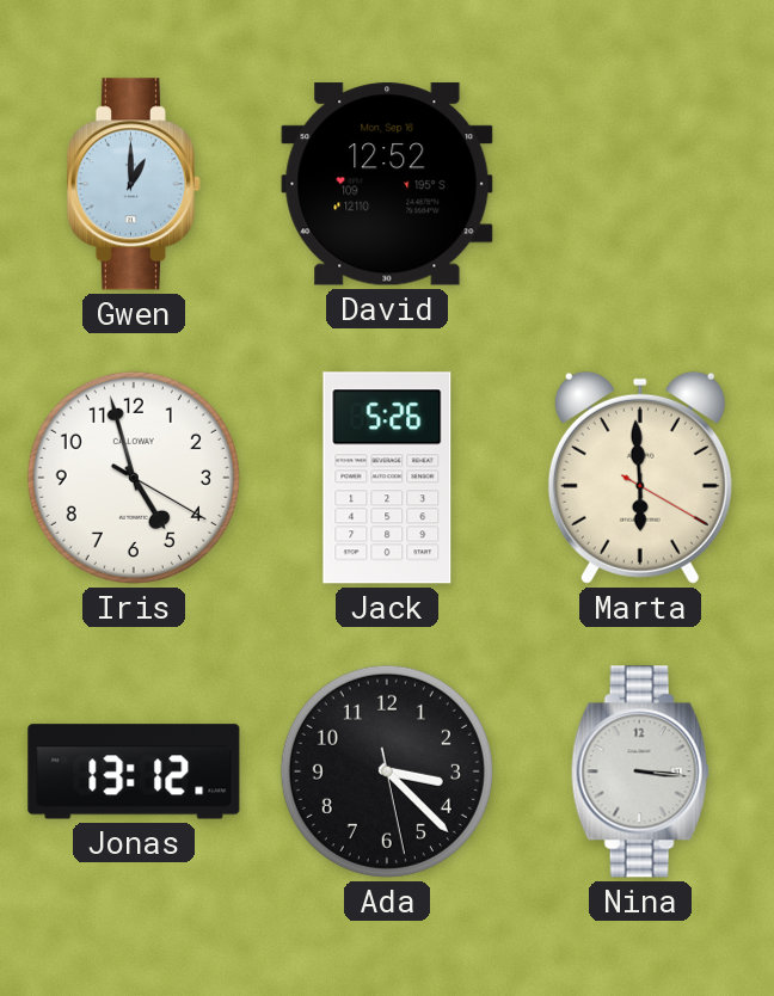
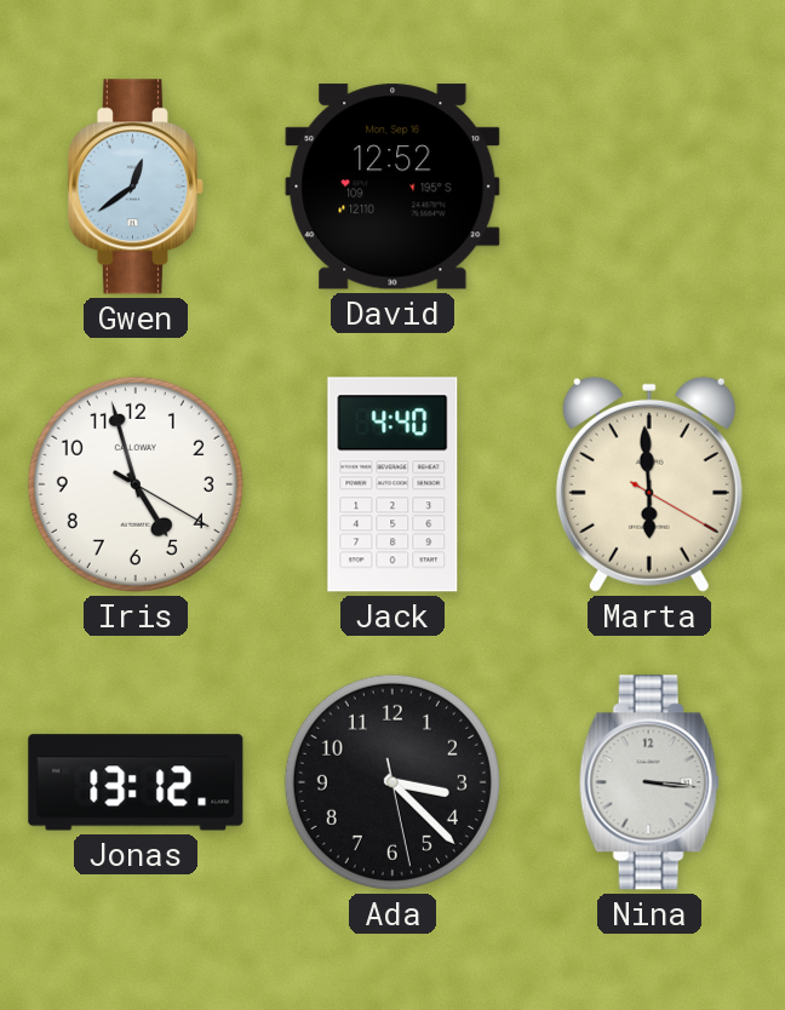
Gwen: 1:00 -> 12:39 (136, 186)
Jack: 5:26 -> 4:40 (392, 484)
